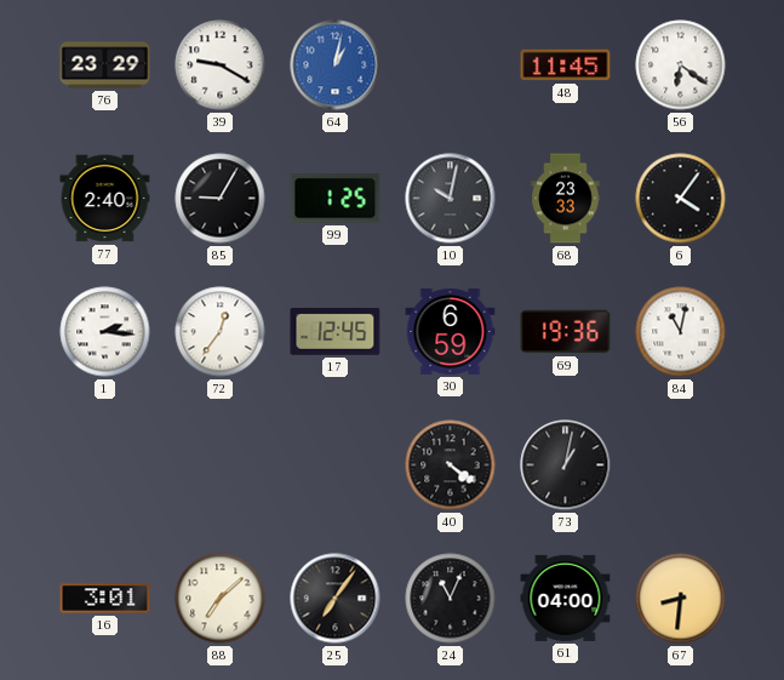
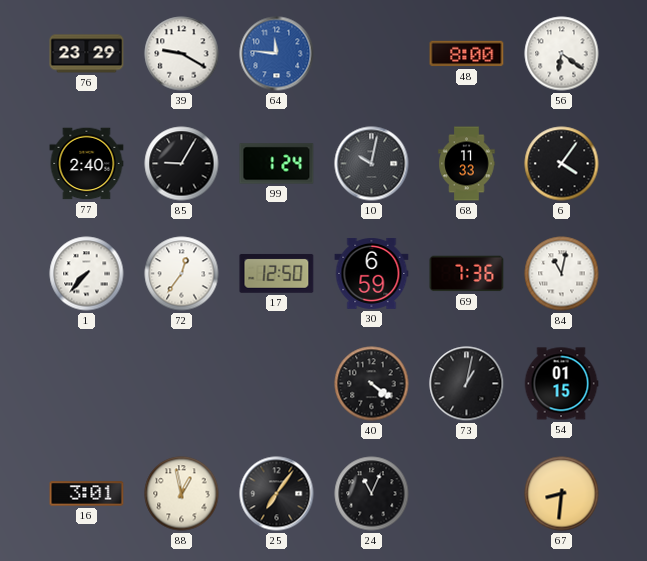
64: 1:02 -> 11:46 (277, 54)
48: 11:45 -> 8:00 (467, 54)
99: 1:25 -> 1:24 (277, 164)
68: 23:33 -> 11:33 (467, 164)
1: 2:16 -> 7:37 (87, 274)
17: 12:45 -> 12:50 (277, 274)
69: 19:36 -> 7:36 (467, 274)
54: none -> 01:15 (561, 384)
88: 7:08 -> 12:58 (182, 494)
61: 04:00 -> none (566, 598)
